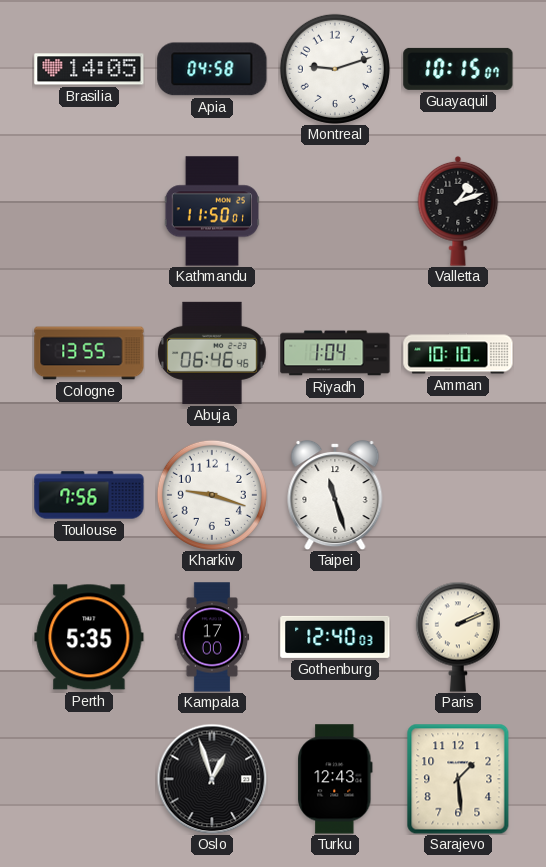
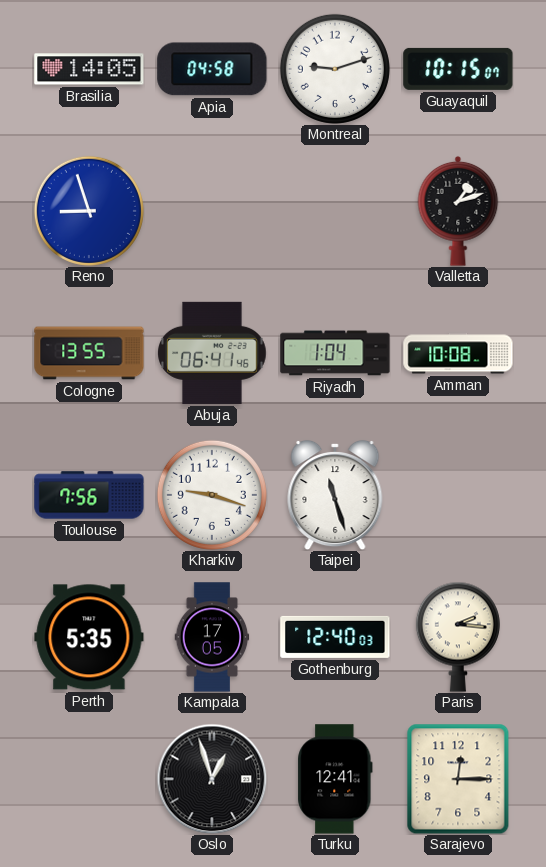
Reno: none -> 8:57 (89, 211)
Kathmandu: 11:50 -> none (211, 211)
Abuja: 06:46 -> 06:41 (212, 353)
Amman: 10:10 -> 10:08 (458, 353)
Kampala: 17:00 -> 17:05 (212, 637)
Paris: 2:11 -> 2:16 (458, 637)
Turku: 12:43 -> 12:41 (335, 779)
Sarajevo: 1:29 -> 12:15 (458, 779)
